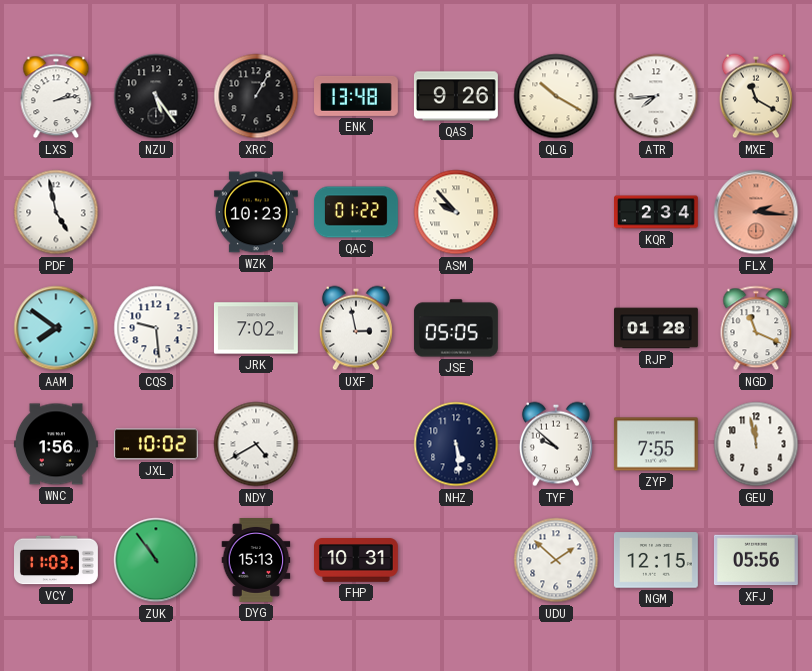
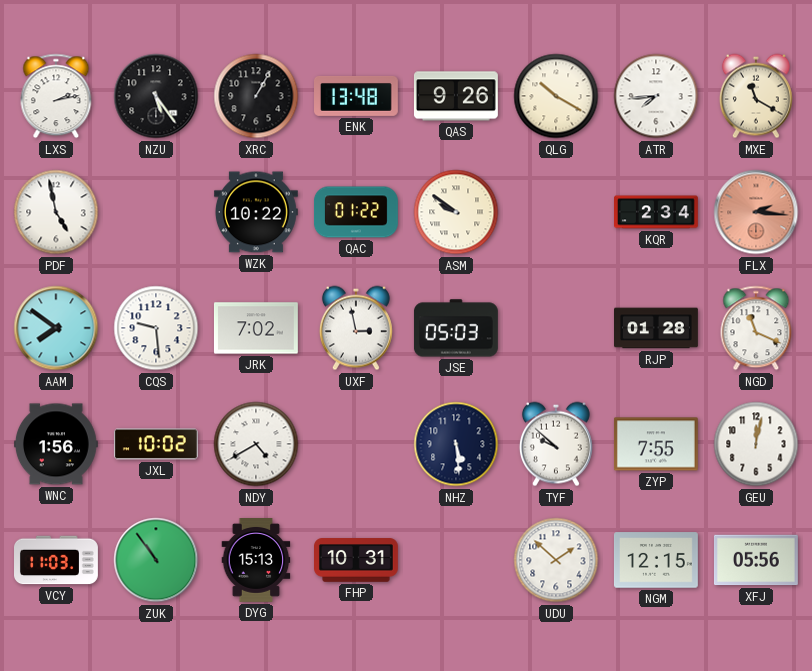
WZK: 10:23 -> 10:22 (256, 212)
ASM: 9:53 -> 9:51 (456, 212)
JSE: 05:05 -> 05:03 (456, 328)
GEU: 11:58 -> 12:02 (756, 444)
